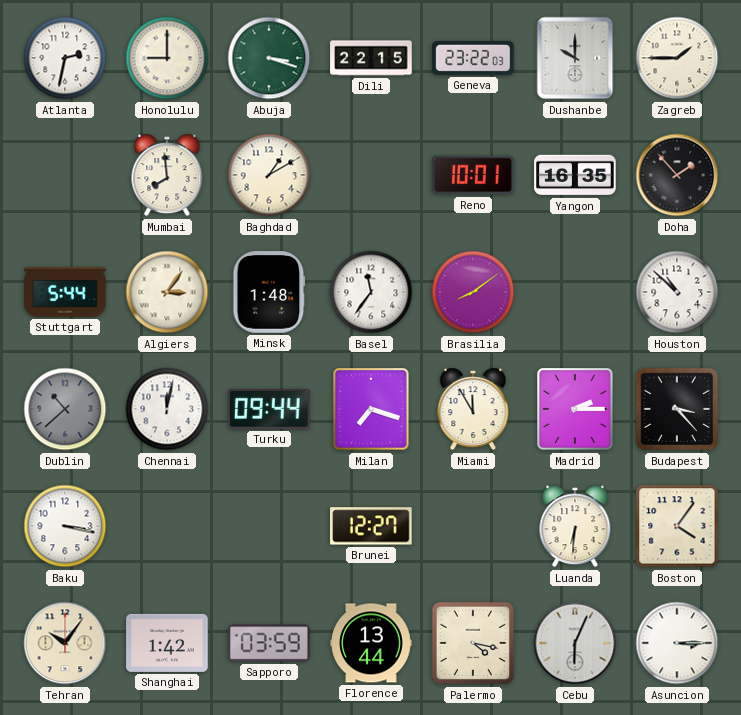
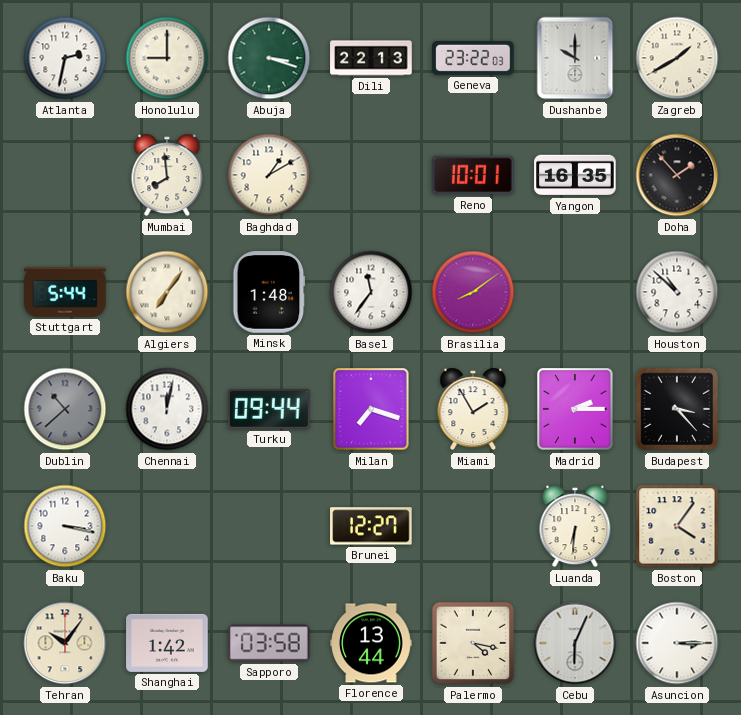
Dili: 22:15 -> 22:13 (371, 58)
Zagreb: 1:45 -> 1:40 (677, 58)
Algiers: 3:06 -> 7:06 (167, 292)
Miami: 11:55 -> 1:55 (473, 409)
Sapporo: 03:59 -> 03:58 (270, 643)
